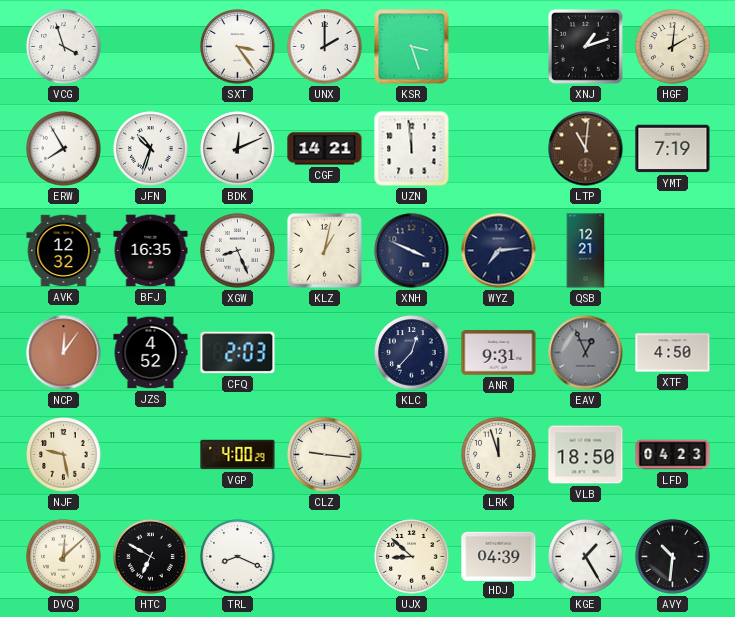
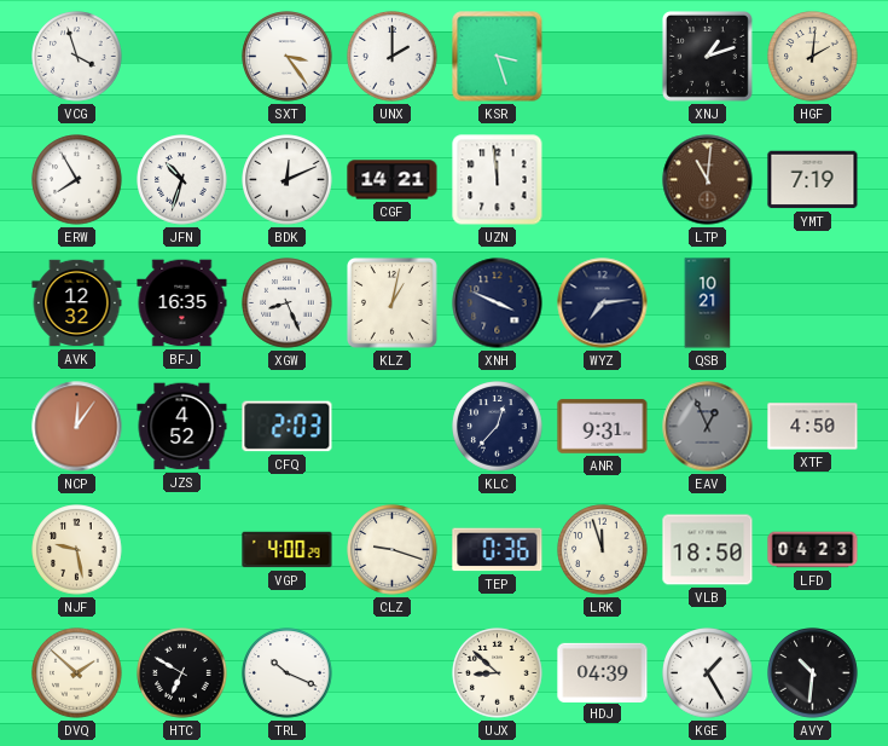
QSB: 12:21 -> 10:21 (708, 303)
CLZ: 9:16 -> 9:18 (393, 550)
TEP: none -> 0:36 (498, 550)
DVQ: 12:08 -> 1:52 (77, 673)
TRL: 8:19 -> 10:19 (288, 673)
